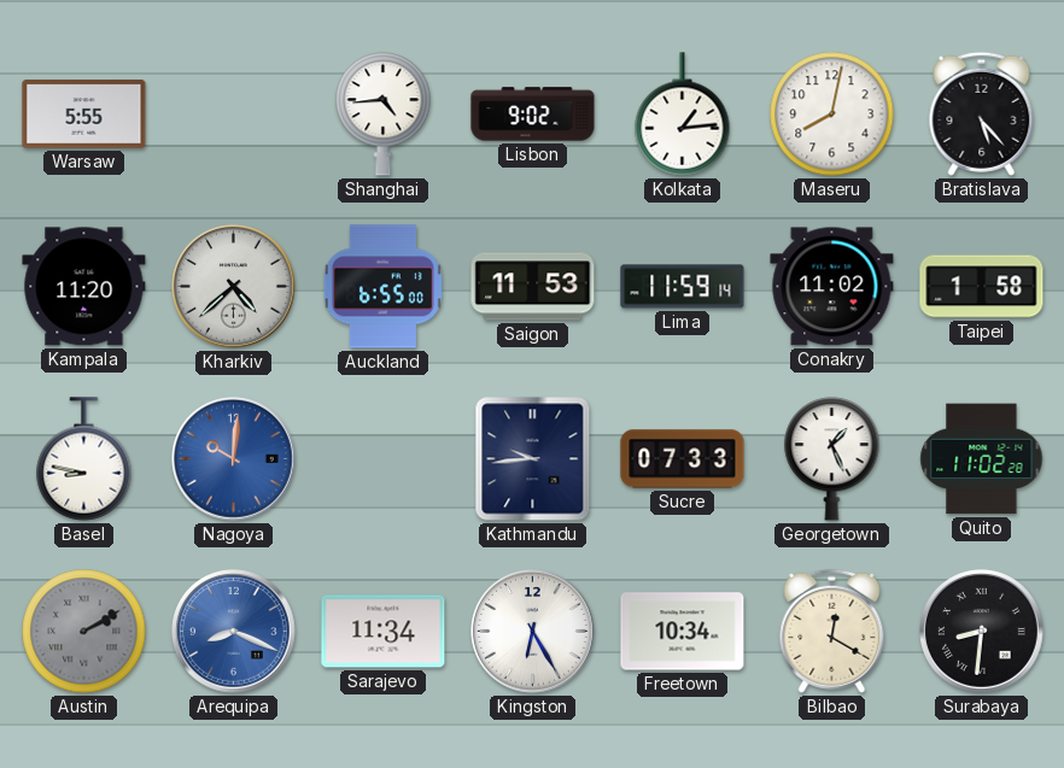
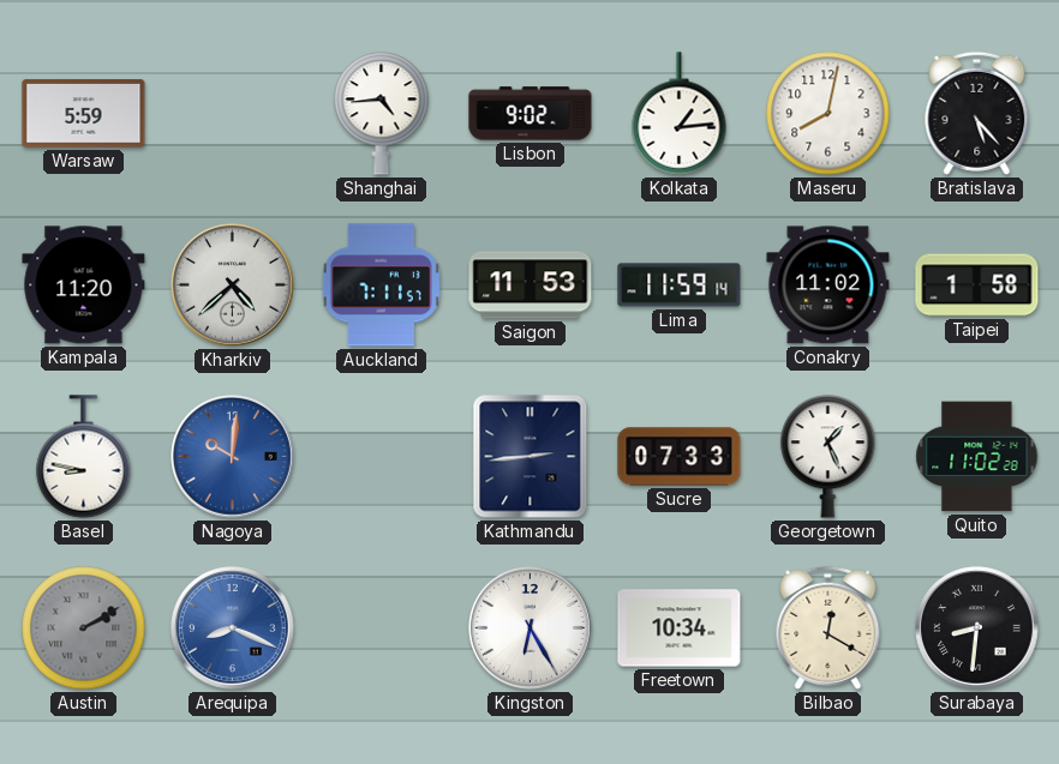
Warsaw: 5:55 -> 5:59 (84, 114)
Auckland: 6:55 -> 7:11 (381, 285)
Kathmandu: 9:44 -> 2:44 (531, 457)
Sarajevo: 11:34 -> none (384, 632)
